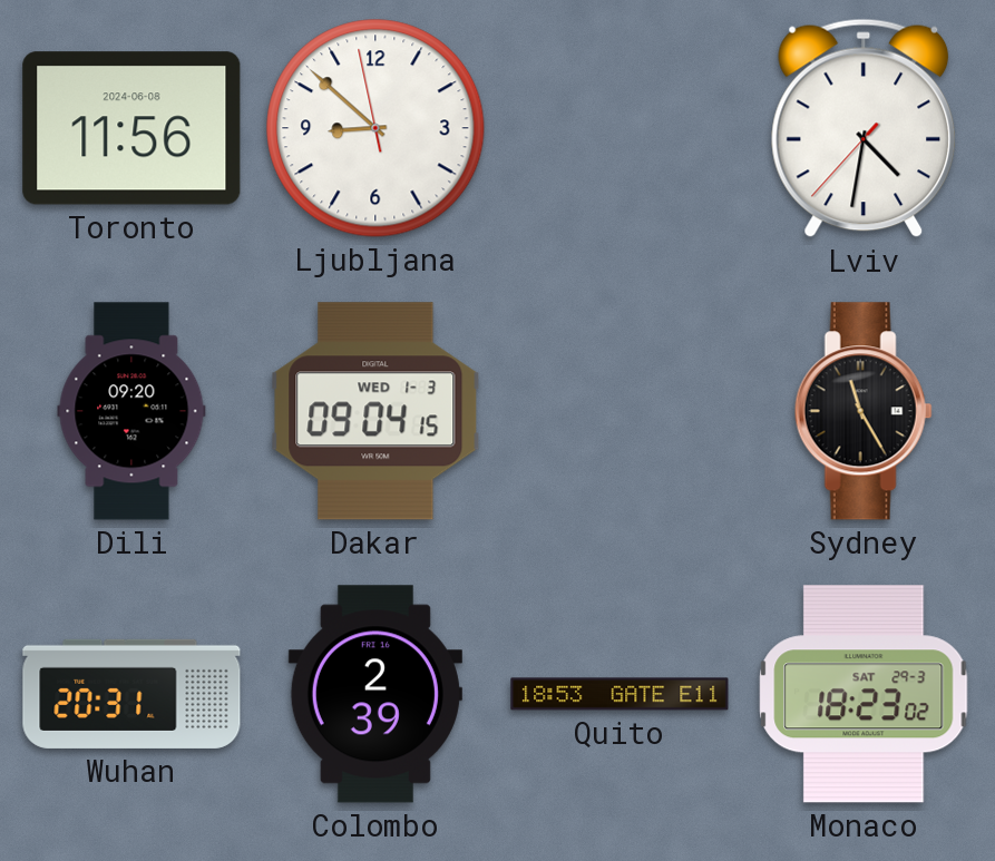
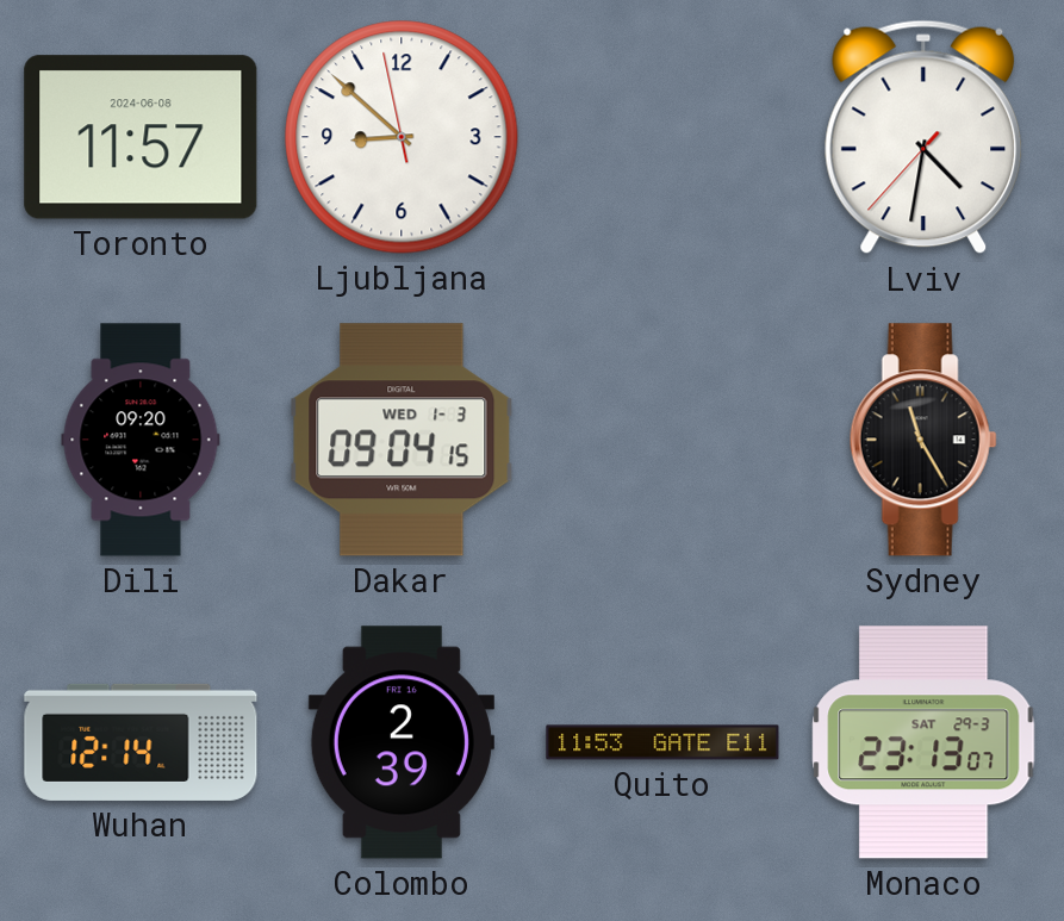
Toronto: 11:56 -> 11:57 (141, 137)
Wuhan: 20:31 -> 12:14 (141, 742)
Quito: 18:53 -> 11:53 (662, 742)
Monaco: 18:23 -> 23:13 (923, 742)
